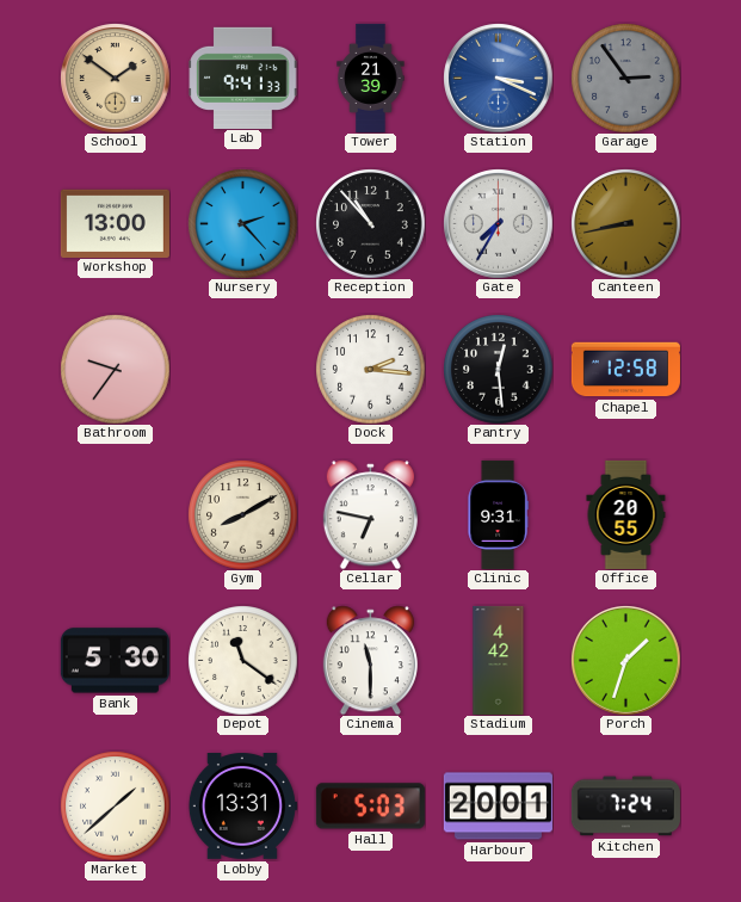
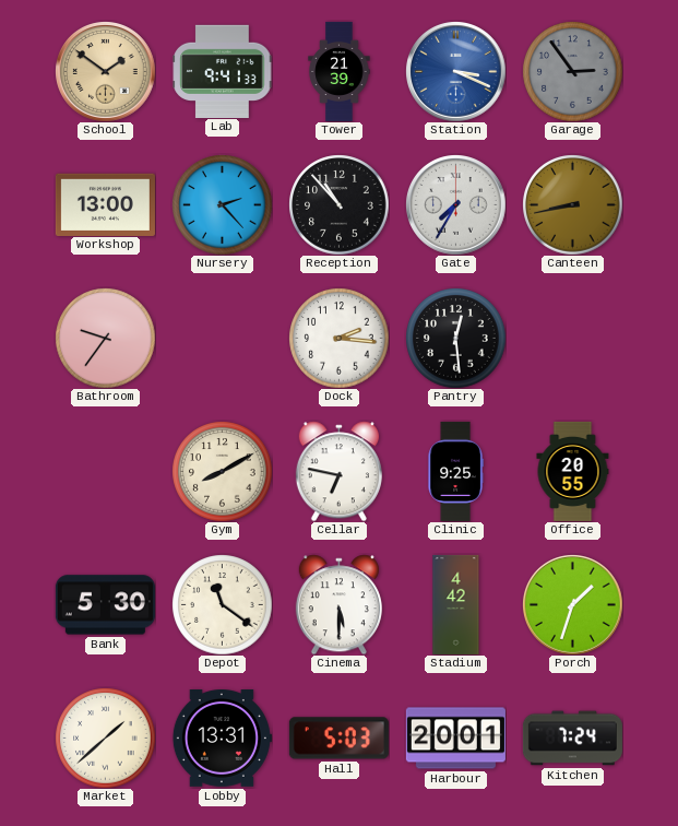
Chapel: 12:58 -> none (625, 370)
Clinic: 9:31 -> 9:25 (455, 471)
Cinema: 11:30 -> 5:30 (338, 604)
